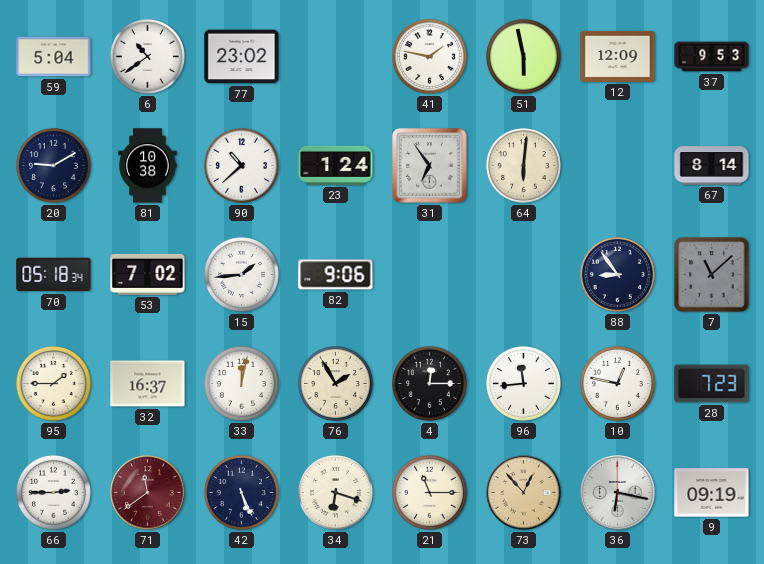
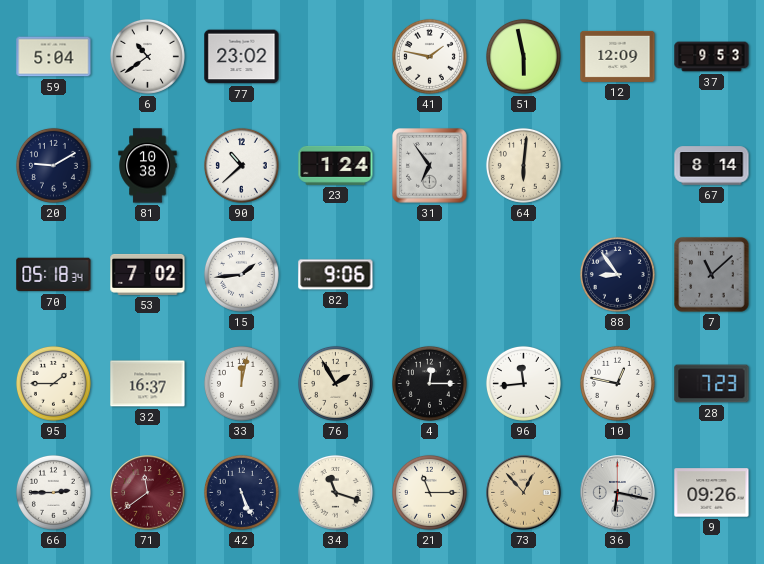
34: 6:18 -> 11:18 (335, 492)
9: 09:19 -> 09:26 (712, 493)
